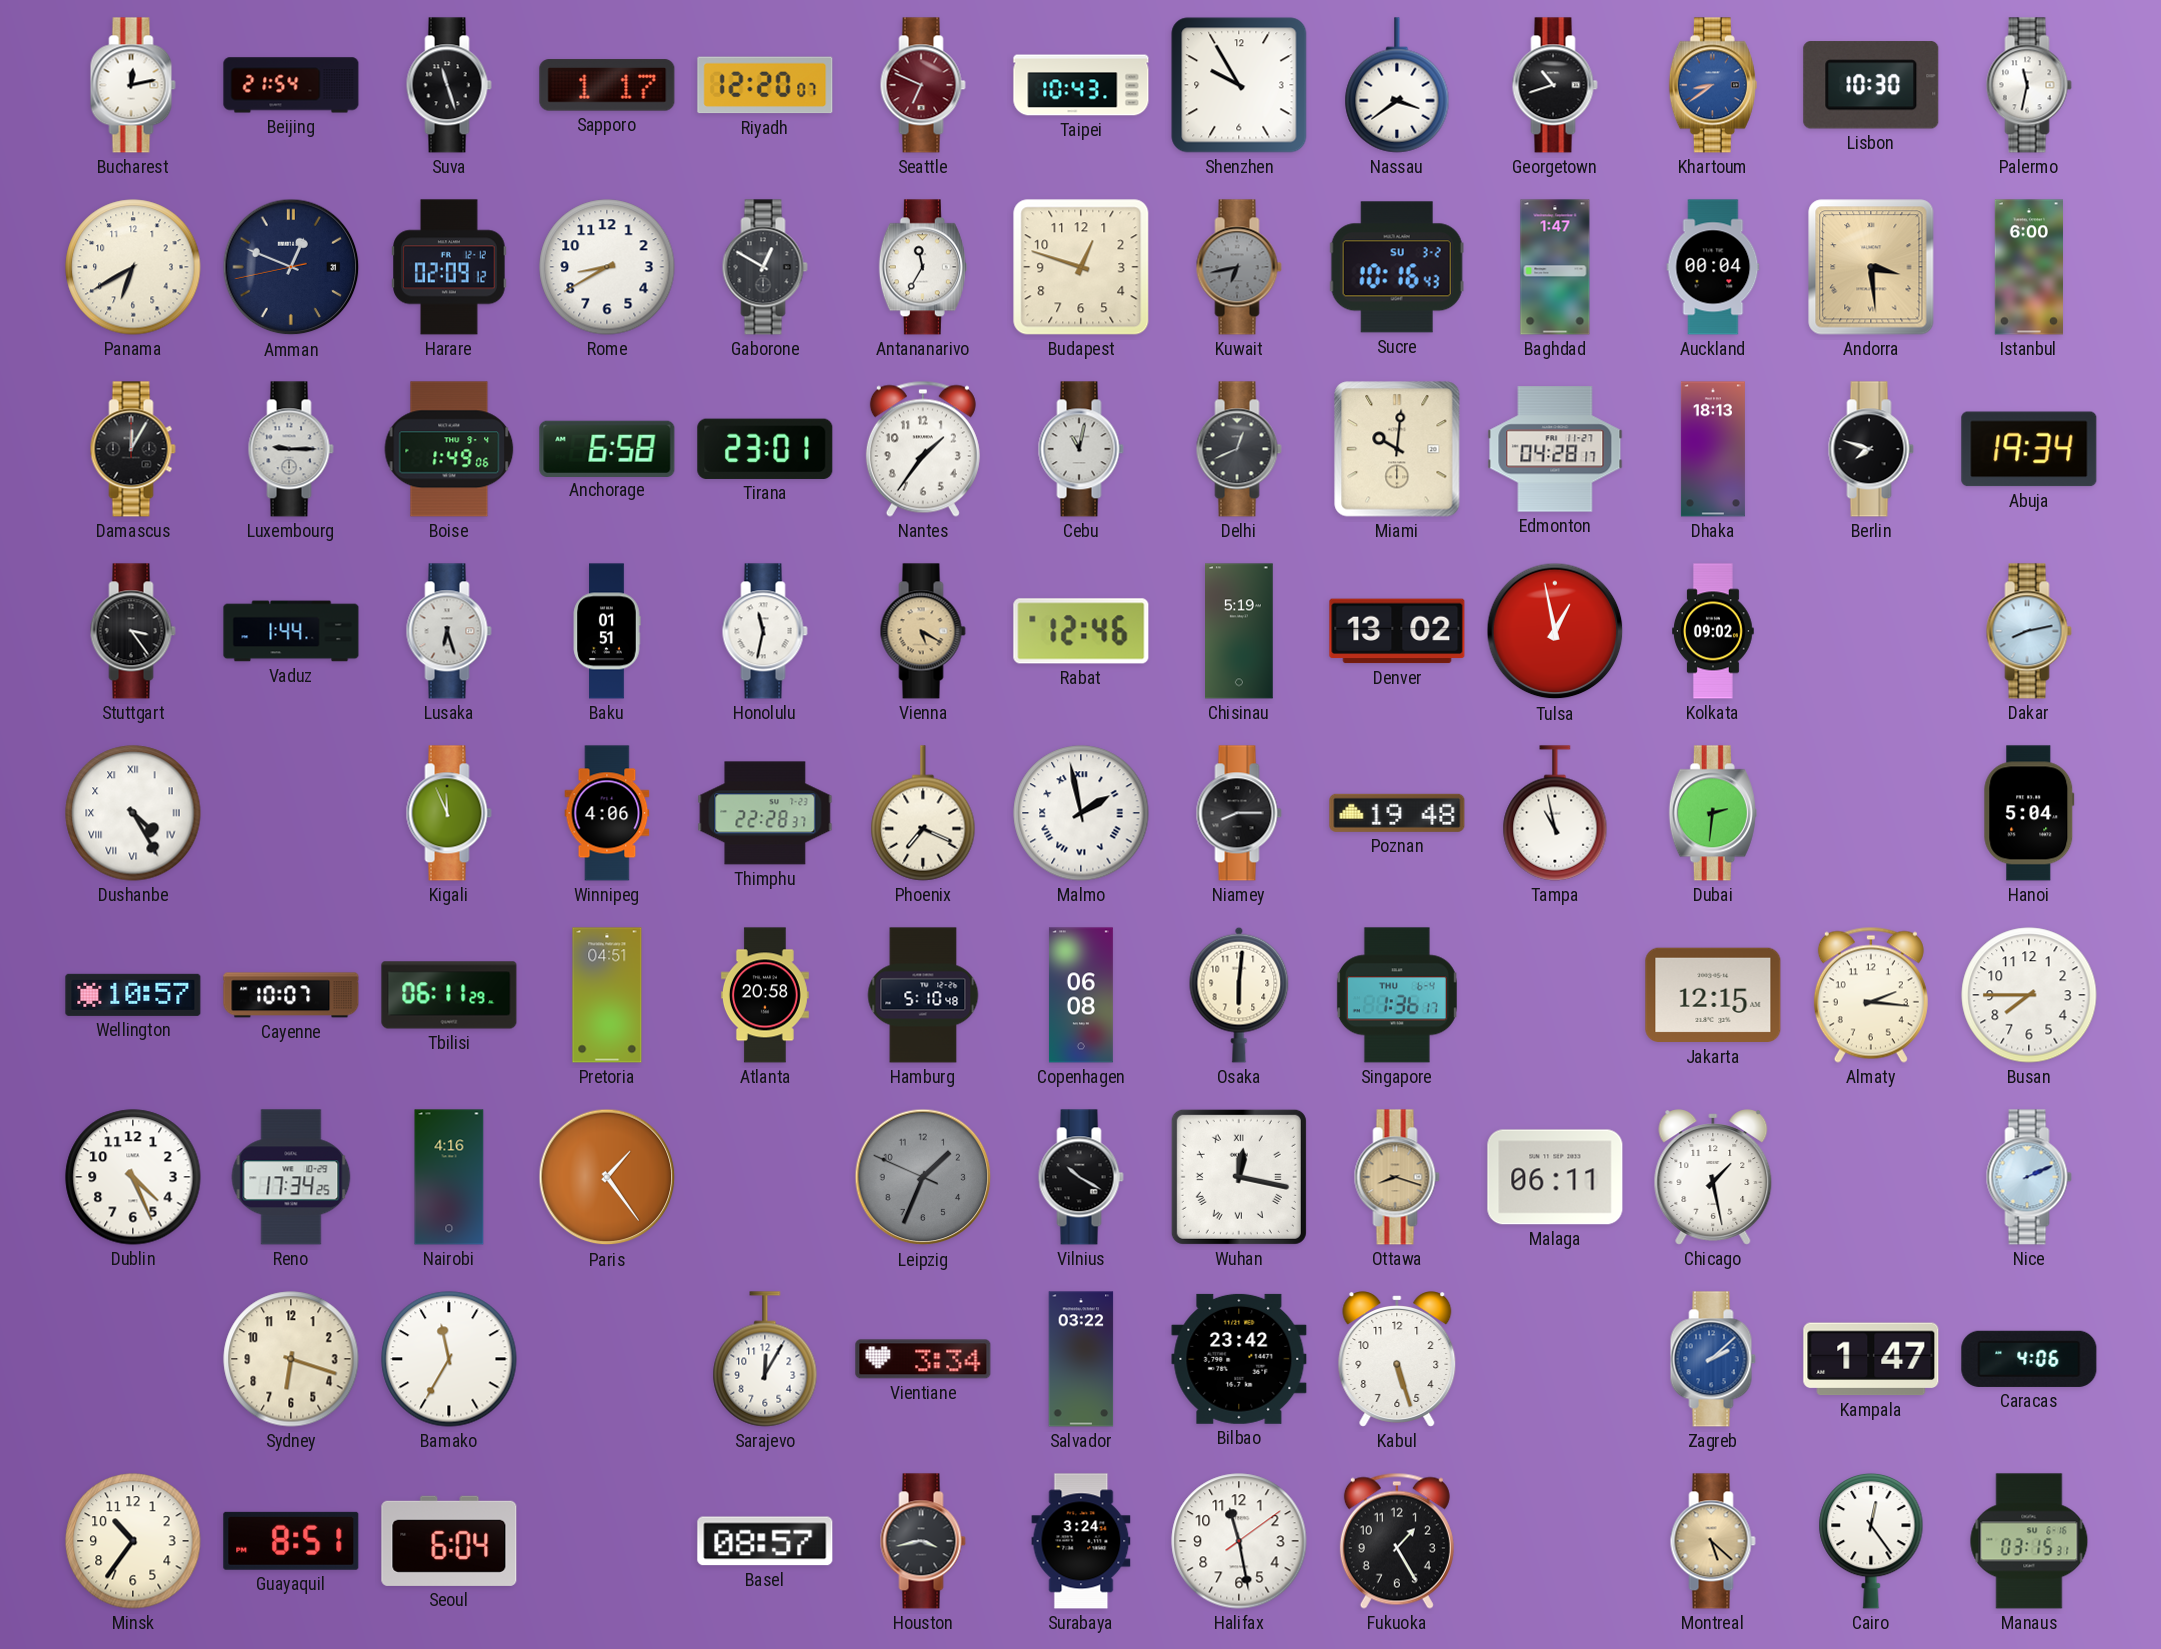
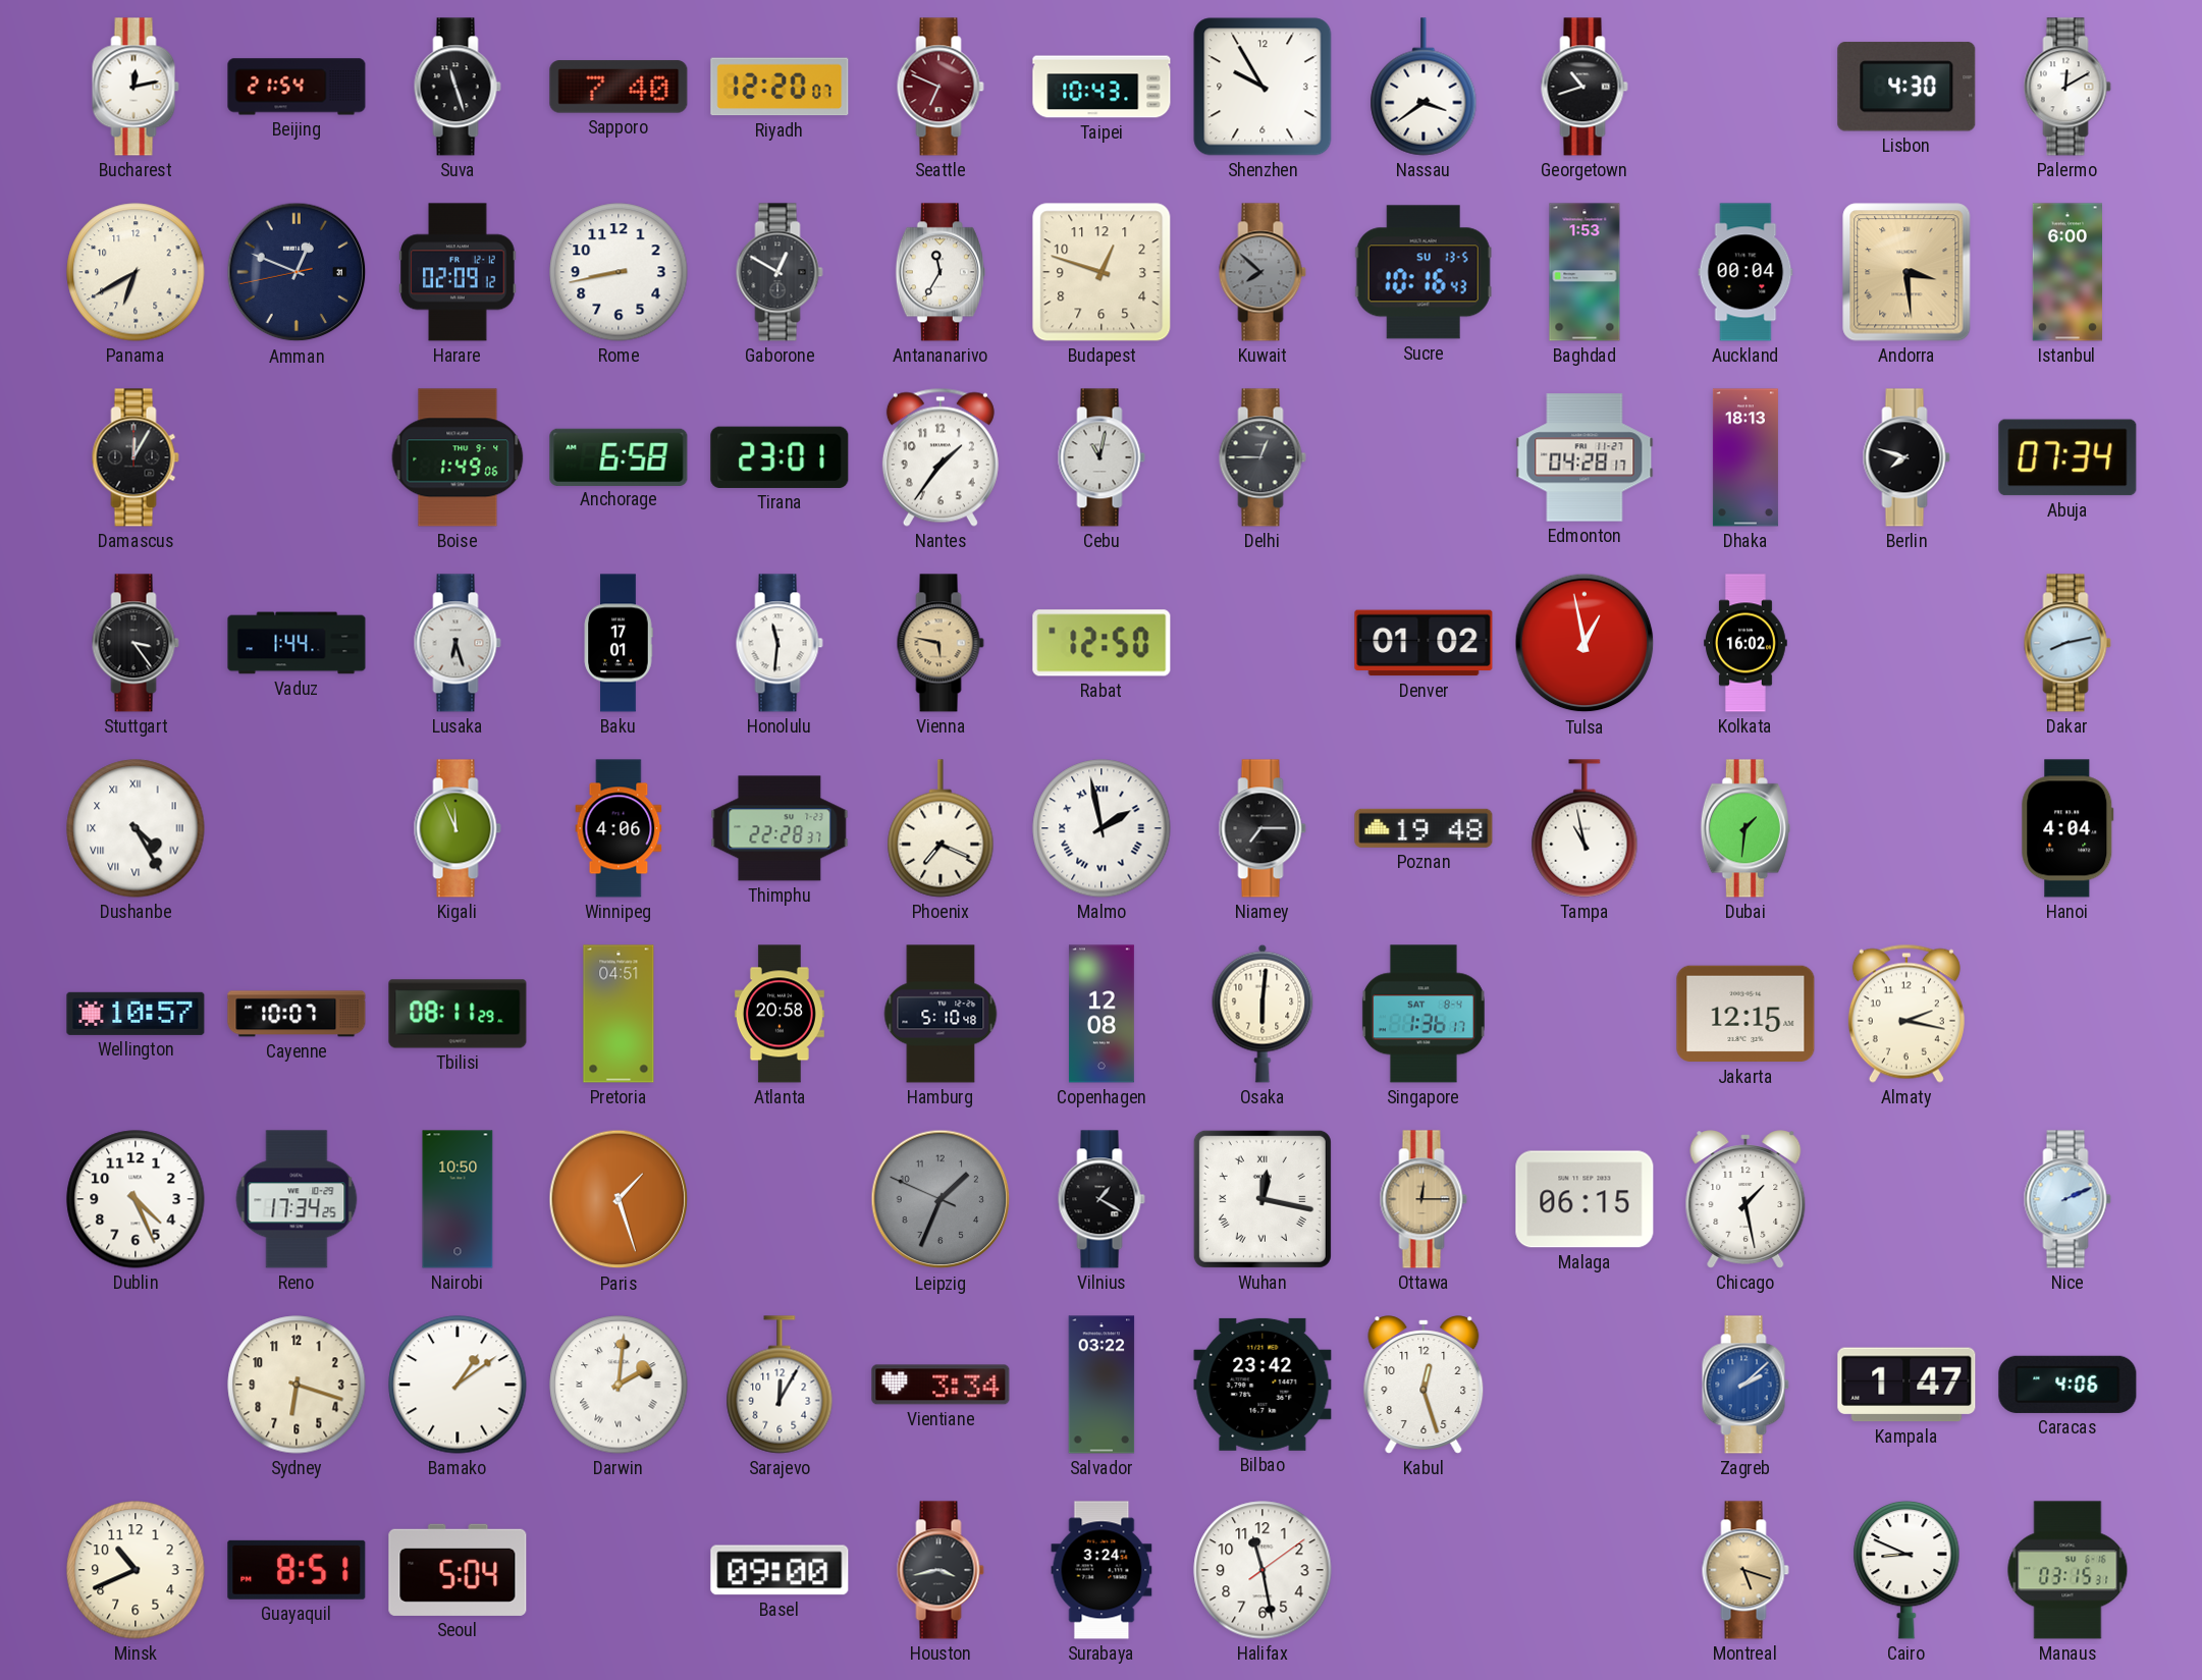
Sapporo: 1:17 -> 7:40 (619, 87)
Khartoum: 8:39 -> none (1713, 85)
Lisbon: 10:30 -> 4:30 (1906, 87)
Palermo: 11:32 -> 12:10 (2067, 87)
Rome: 8:40 -> 8:43 (619, 272)
Kuwait: 6:43 -> 7:52 (1263, 272)
Sucre date: SU 3-2 -> SU 13-5 (1424, 272)
Baghdad: 1:47 -> 1:53 (1585, 272)
Luxembourg: 9:15 -> none (291, 449)
Delhi: 12:41 -> 12:45 (1263, 457)
Miami: 10:01 -> none (1397, 449)
Abuja: 19:34 -> 07:34 (2067, 457)
Baku: 01:51 -> 17:01 (619, 643)
Honolulu: 11:32 -> 11:31 (780, 643)
Vienna: 5:20 -> 5:47 (941, 643)
Rabat: 12:46 -> 12:50 (1102, 643)
Chisinau: 5:19 -> none (1240, 631)
Denver: 13:02 -> 01:02 (1424, 643)
Kolkata: 09:02 -> 16:02 (1746, 643)
Niamey: 8:15 -> 7:15 (1263, 828)
Dubai: 2:31 -> 1:31 (1746, 828)
Hanoi: 5:04 -> 4:04 (2067, 828)
Tbilisi: 06:11 -> 08:11 (458, 1014)
Copenhagen: 06:08 -> 12:08 (1102, 1014)
Singapore date: THU 6-4 -> SAT 8-4 (1424, 1014)
Almaty: 2:16 -> 2:17 (1906, 1014)
Busan: 7:45 -> none (2029, 995)
Nairobi: 4:16 -> 10:50 (458, 1199)
Paris: 1:24 -> 1:27 (619, 1199)
Vilnius: 10:20 -> 1:20 (1102, 1199)
Ottawa: 8:18 -> 12:15 (1424, 1199)
Malaga: 06:11 -> 06:15 (1585, 1199)
Bamako: 11:35 -> 1:09 (458, 1385)
Darwin: none -> 2:01 (619, 1385)
Kabul: 5:27 -> 12:27 (1424, 1385)
Minsk: 10:36 -> 10:41 (136, 1570)
Seoul: 6:04 -> 5:04 (458, 1570)
Basel: 08:57 -> 09:00 (780, 1570)
Fukuoka: 1:25 -> none (1397, 1541)
Montreal: 5:22 -> 5:18 (1746, 1570)
Cairo: 12:24 -> 8:49 (1906, 1570)
